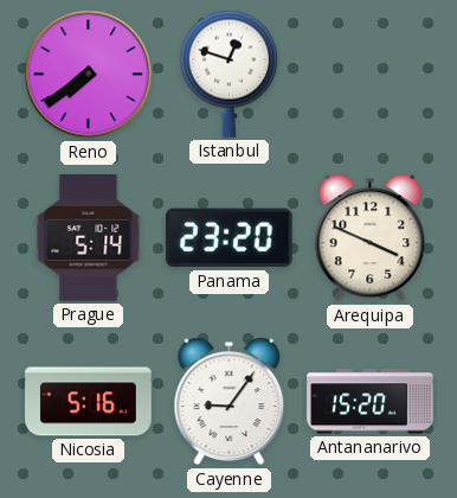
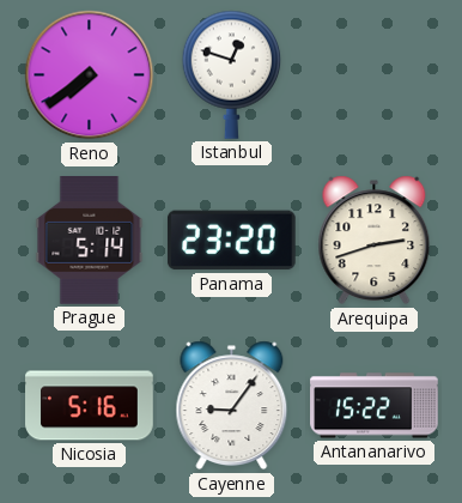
Arequipa: 3:49 -> 2:42 (375, 241)
Antananarivo: 15:20 -> 15:22 (375, 406)
